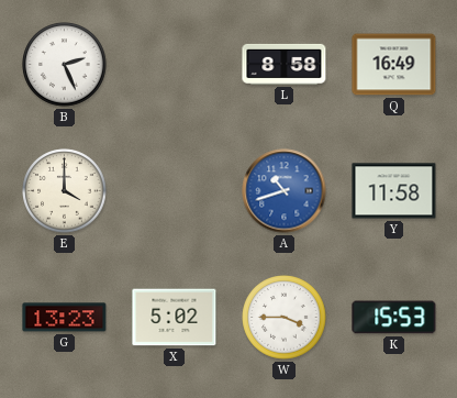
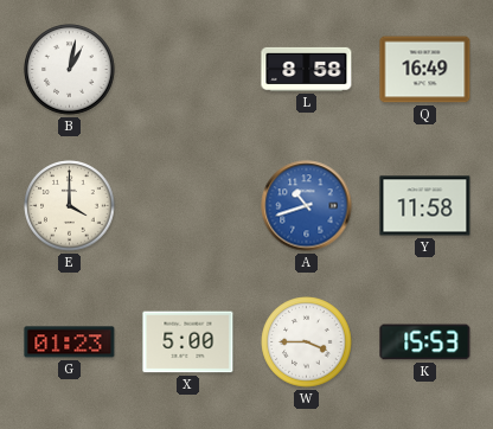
B: 2:26 -> 1:02 (70, 70)
G: 13:23 -> 01:23 (70, 342)
X: 5:02 -> 5:00 (188, 342)
